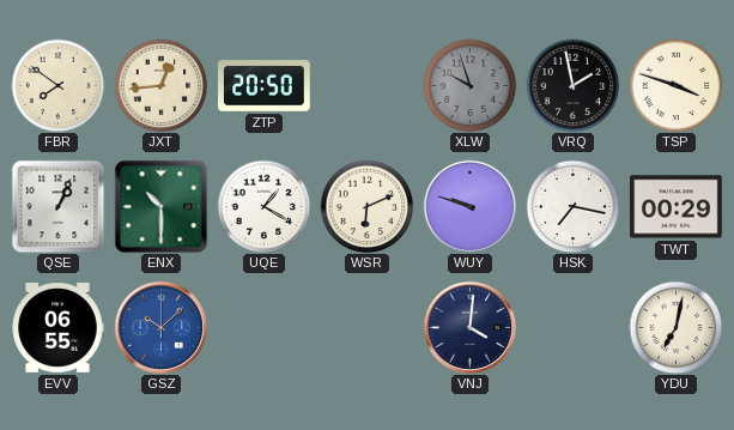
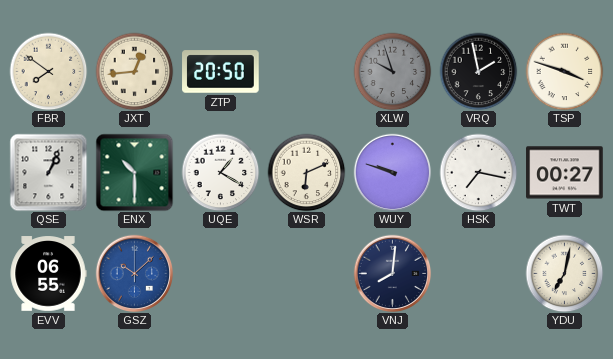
TWT: 00:29 -> 00:27 (565, 173)
VNJ: 4:01 -> 8:01 (392, 273)
